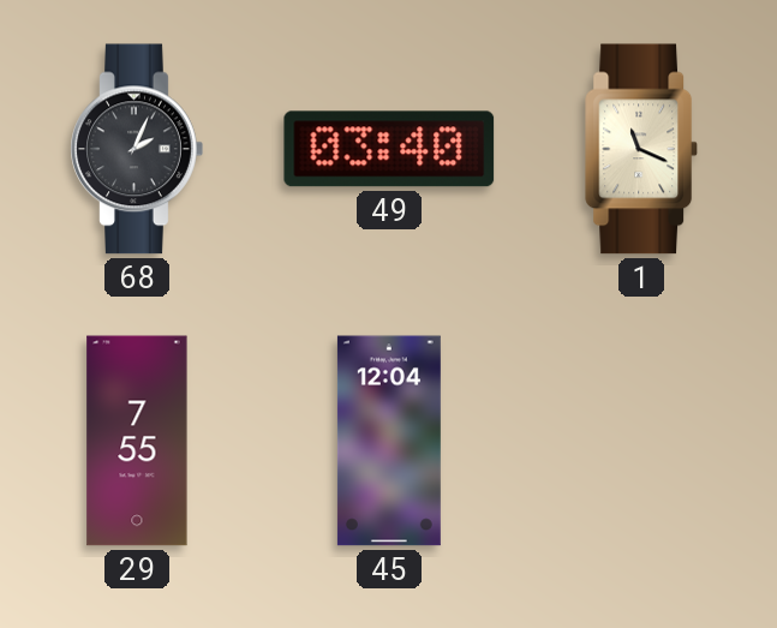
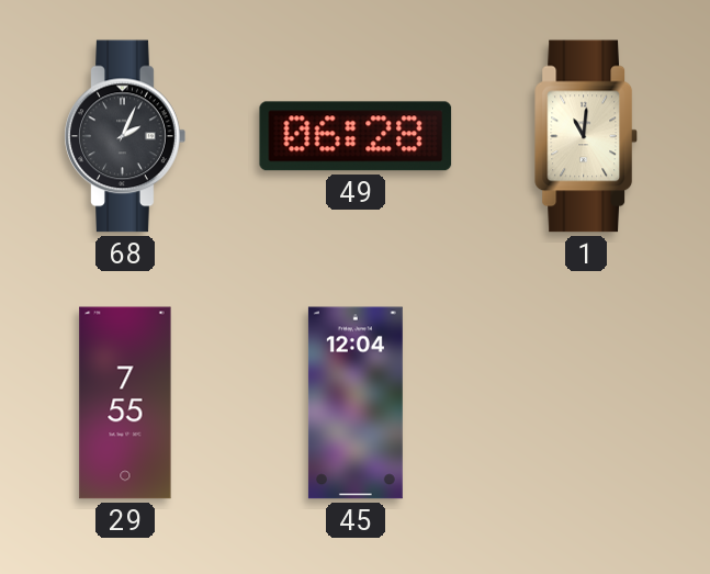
49: 03:40 -> 06:28 (356, 136)
1: 11:19 -> 11:01 (586, 136)
